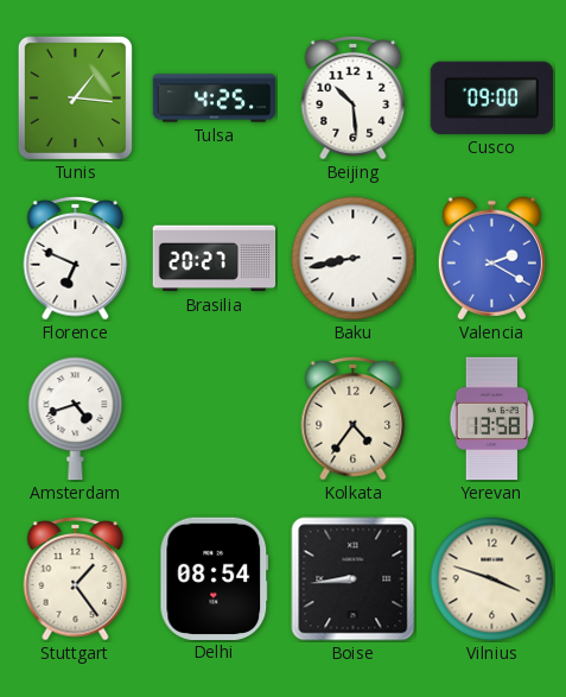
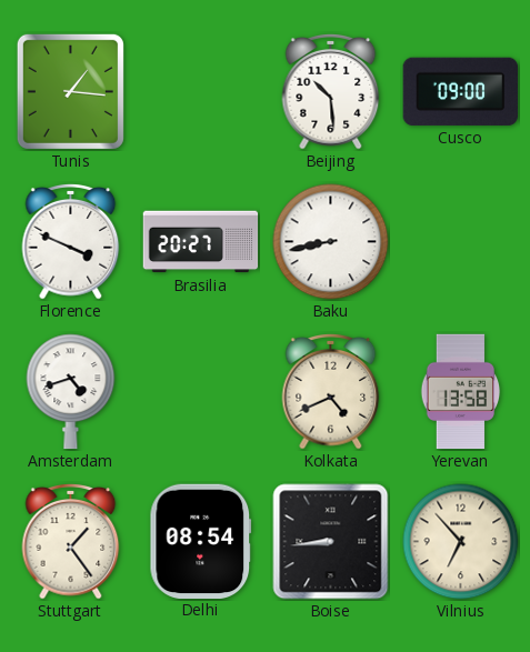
Tulsa: 4:25 -> none (215, 99)
Florence: 6:49 -> 3:49 (71, 242)
Valencia: 2:20 -> none (491, 259)
Kolkata: 4:36 -> 4:41 (331, 392)
Vilnius: 3:48 -> 6:53 (461, 542)
